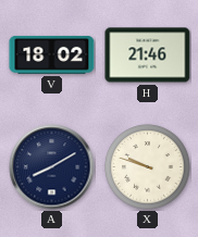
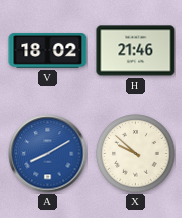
A dial: navy -> blue (48, 154)
X: 9:48 -> 9:52 (136, 154)
